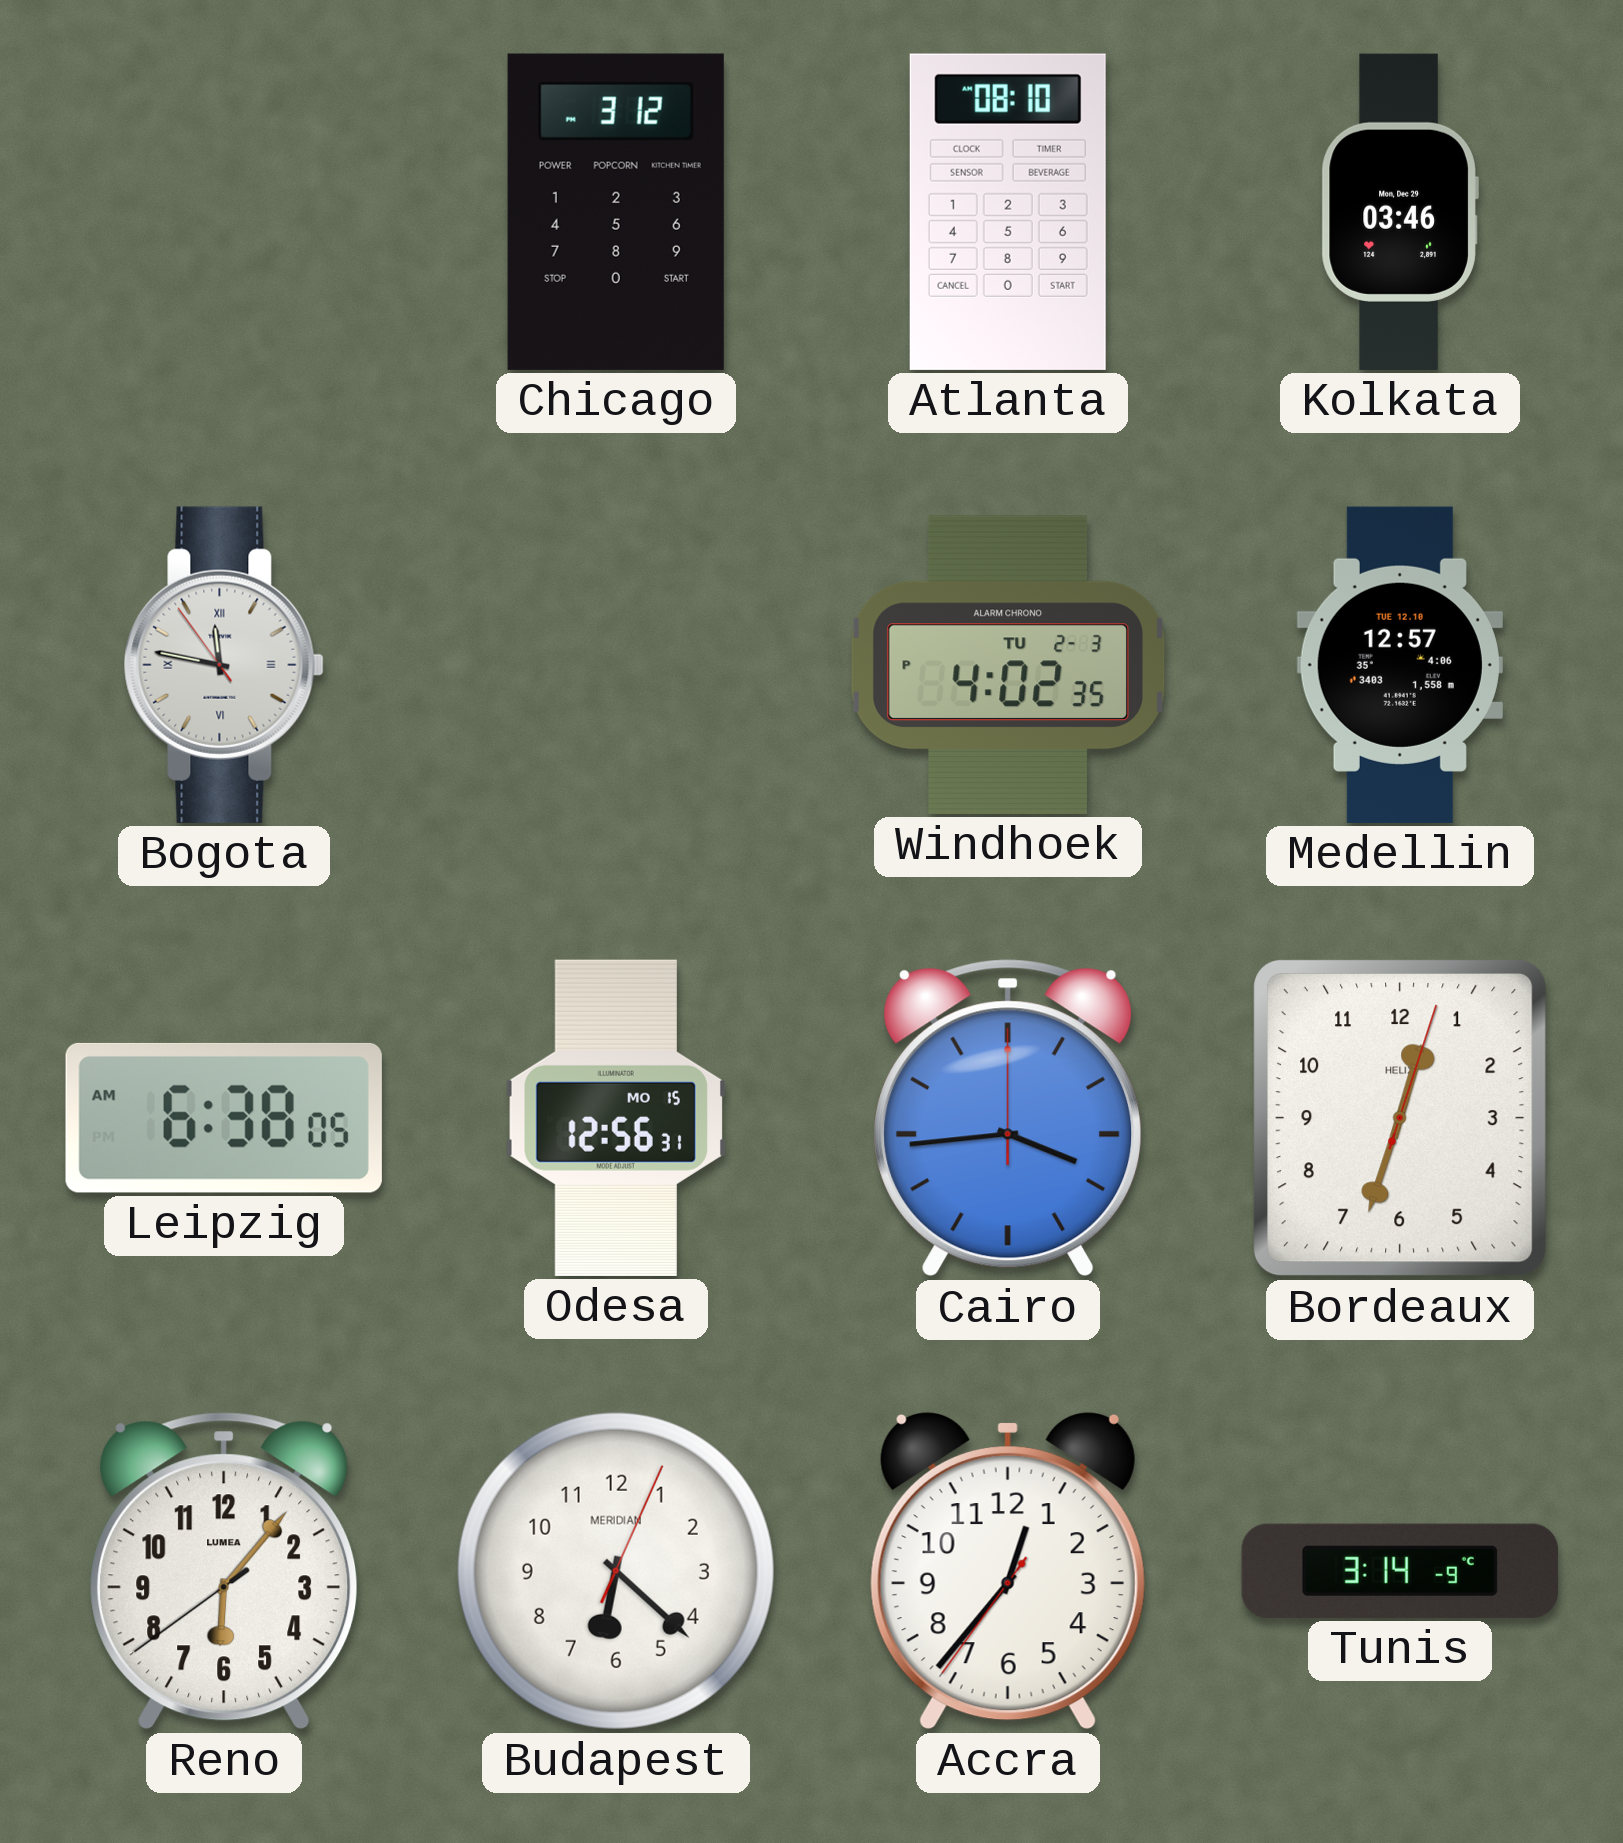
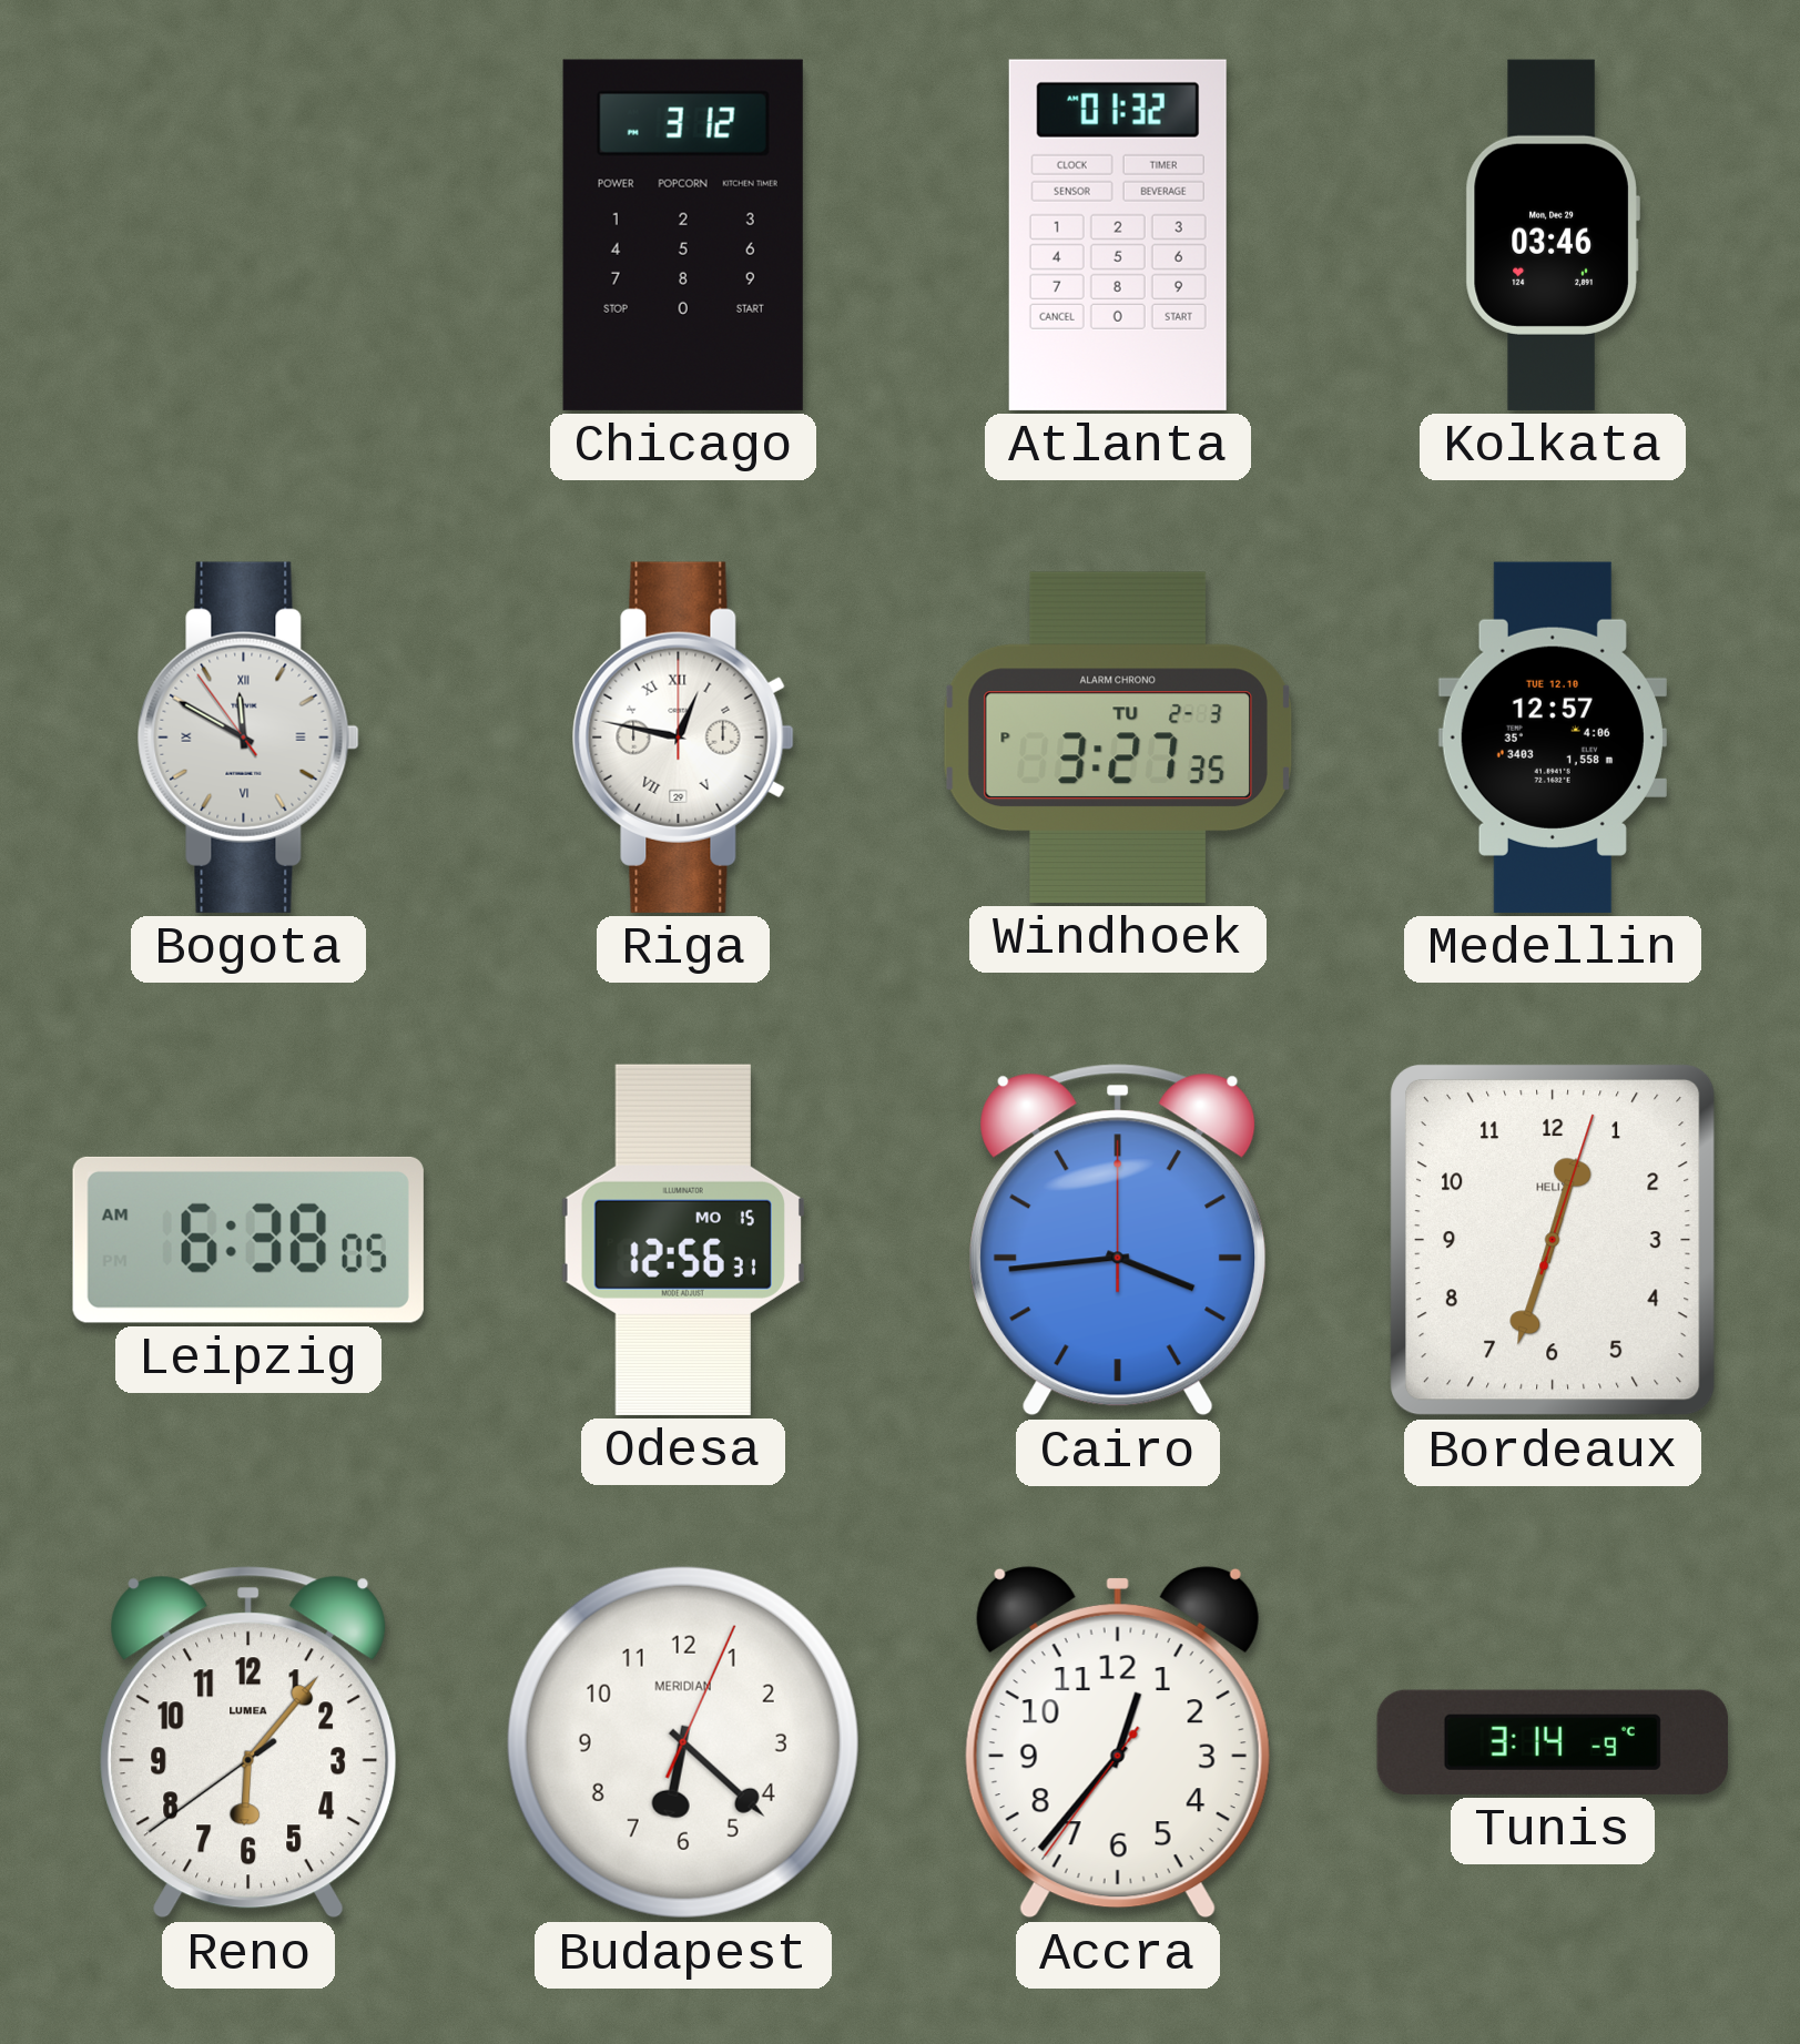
Atlanta: 08:10 -> 01:32 (1118, 235)
Bogota: 11:46 -> 11:49 (248, 738)
Riga: none -> 12:47 (683, 738)
Windhoek: 4:02 -> 3:27 (1118, 738)
